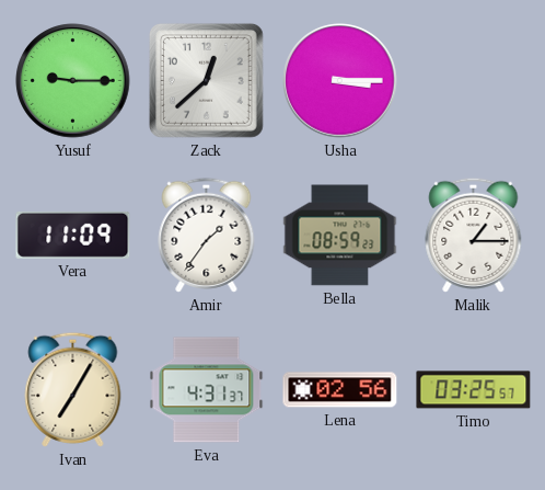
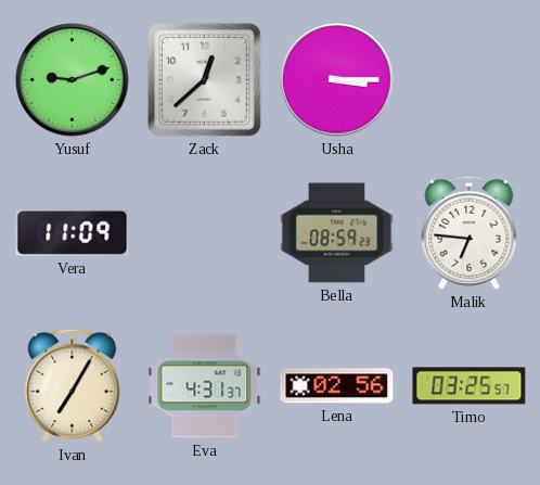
Yusuf: 9:15 -> 9:12 (73, 80)
Amir: 1:36 -> none (207, 235)
Malik: 1:15 -> 6:46 (470, 232)
